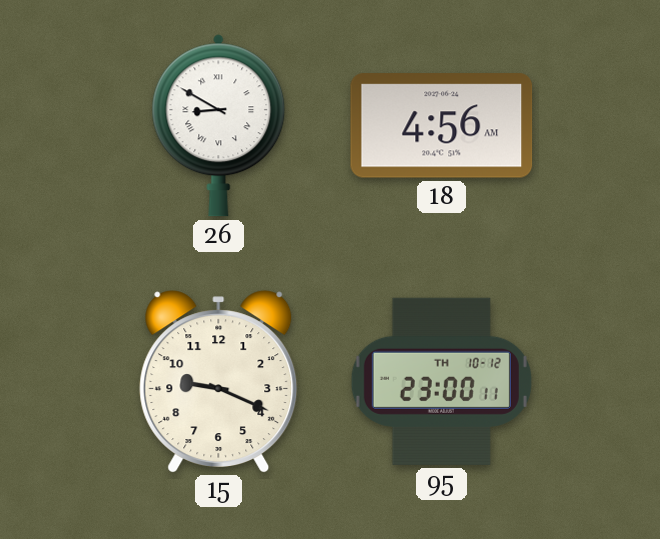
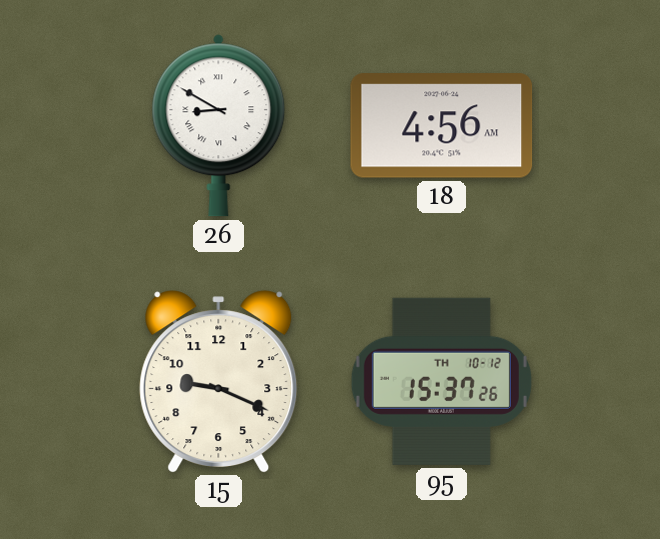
95: 23:00 -> 15:37 (441, 381)
